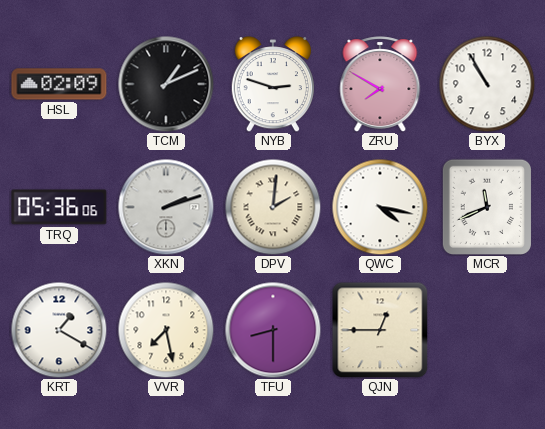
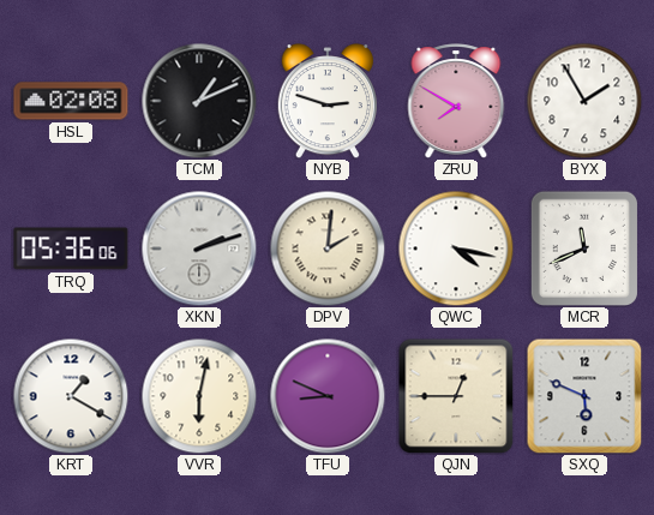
HSL: 02:09 -> 02:08 (71, 101)
BYX: 10:55 -> 1:55 (584, 101)
VVR: 7:28 -> 6:02 (199, 396)
TFU: 8:30 -> 8:49 (328, 396)
SXQ: none -> 5:49 (584, 396)
